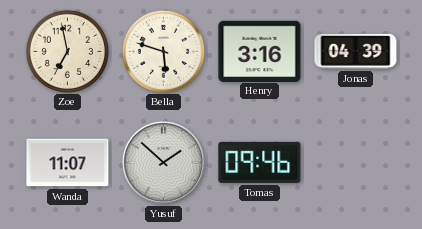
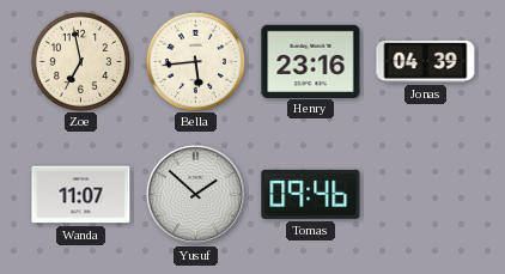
Bella: 5:48 -> 5:44 (195, 61)
Henry: 3:16 -> 23:16 (311, 61)
